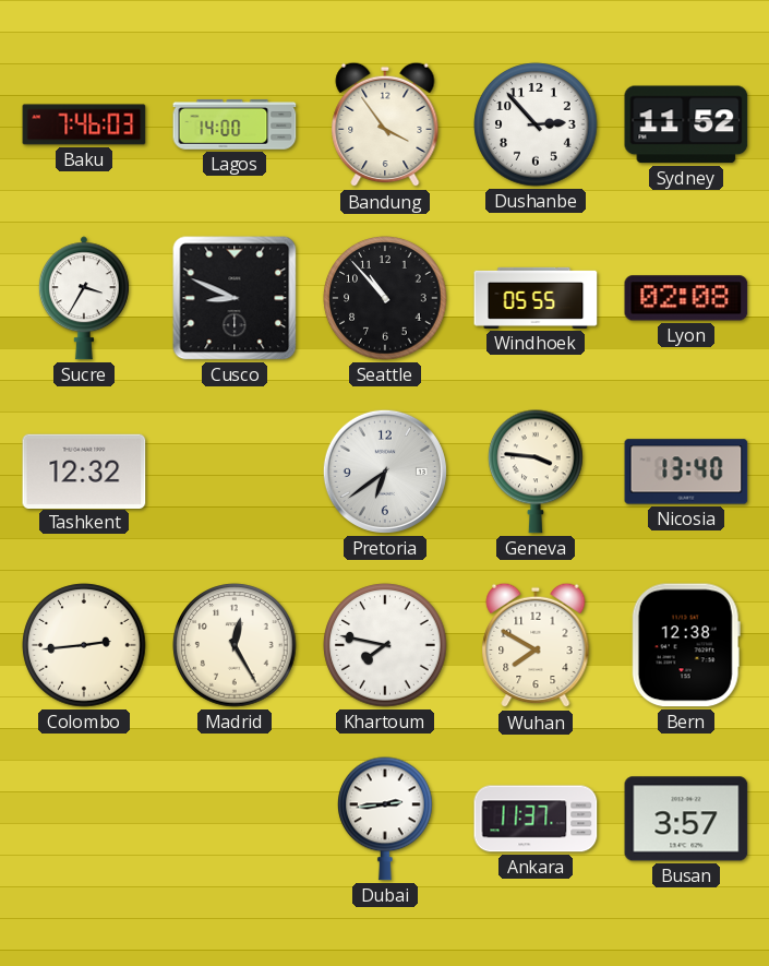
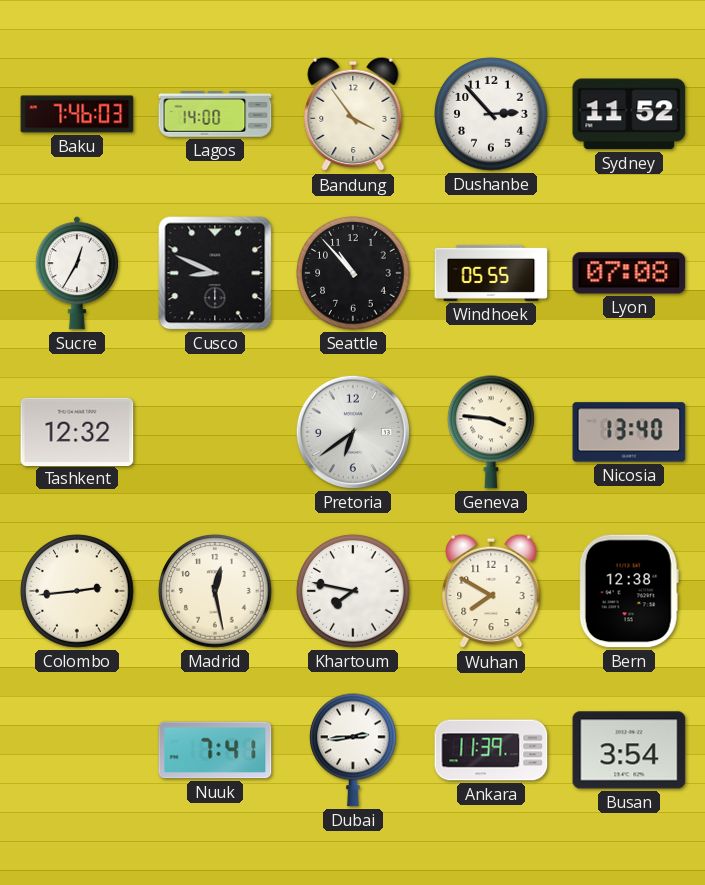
Sucre: 3:35 -> 12:35 (77, 273)
Lyon: 02:08 -> 07:08 (629, 273)
Madrid: 12:25 -> 12:28 (215, 591)
Nuuk: none -> 7:41 (215, 750)
Ankara: 11:37 -> 11:39 (491, 750)
Busan: 3:57 -> 3:54 (629, 750)
